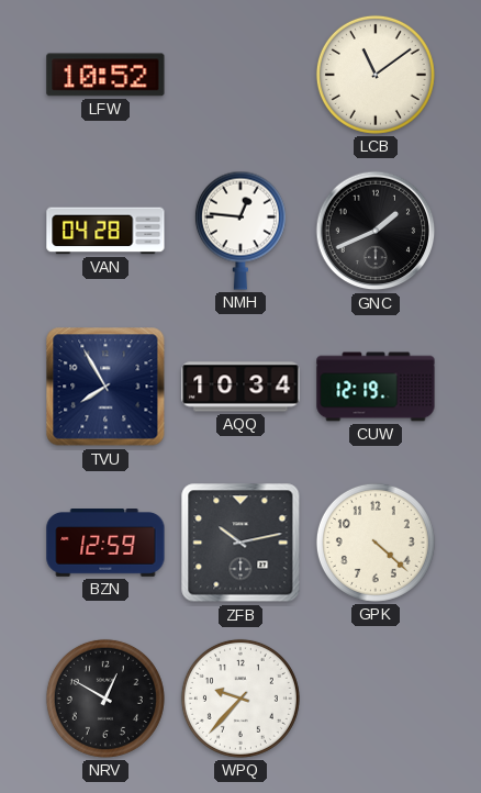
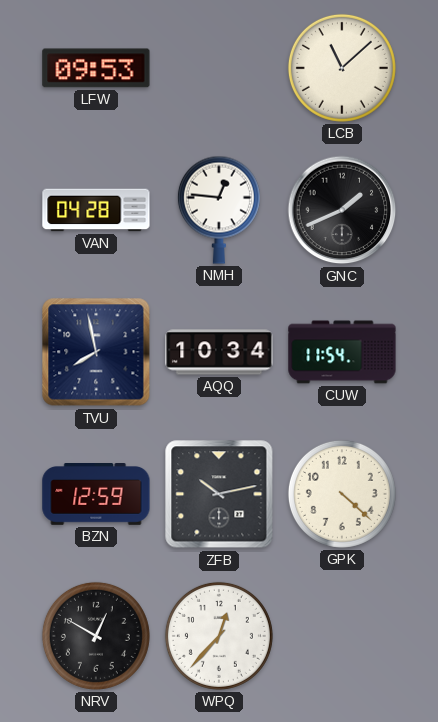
LFW: 10:52 -> 09:53 (96, 68)
LCB: 11:09 -> 11:08 (342, 68)
TVU: 7:55 -> 7:58 (96, 352)
CUW: 12:19 -> 11:54 (342, 352)
WPQ: 9:37 -> 12:37 (219, 636)
